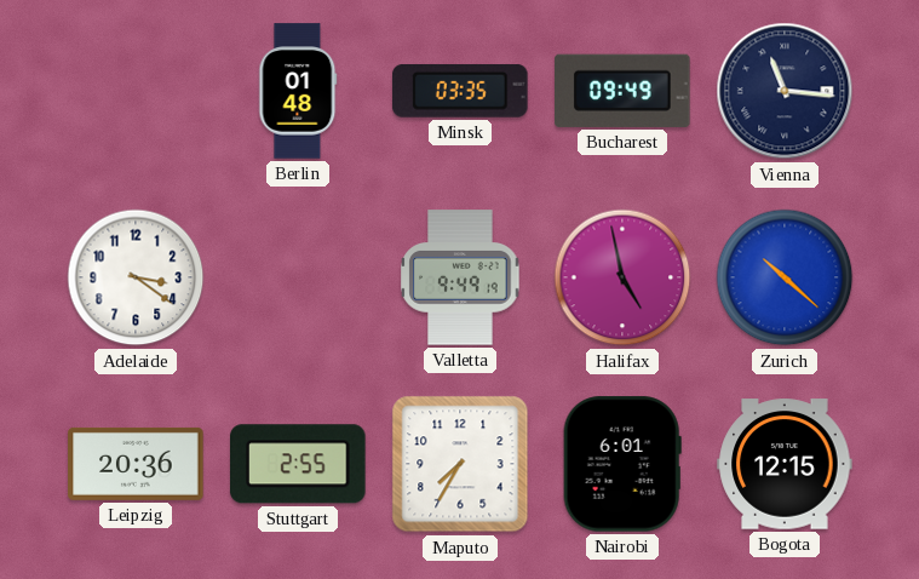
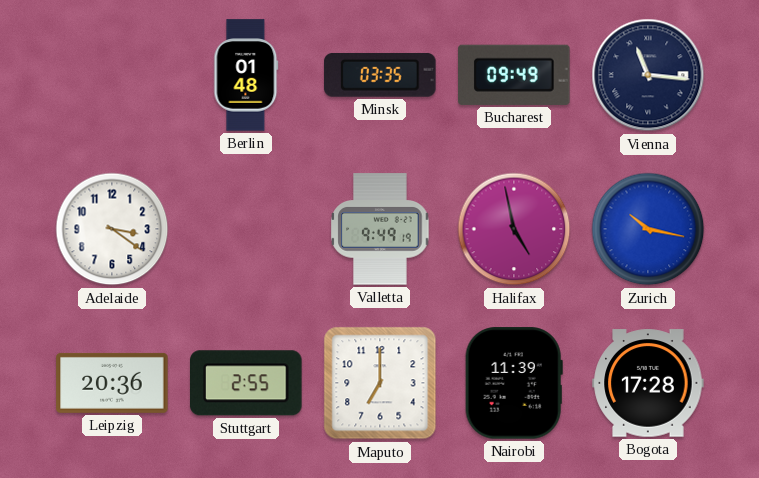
Zurich: 10:22 -> 10:17 (648, 229)
Maputo: 7:35 -> 7:00 (380, 383)
Nairobi: 6:01 -> 11:39 (514, 383)
Bogota: 12:15 -> 17:28 (648, 383)
